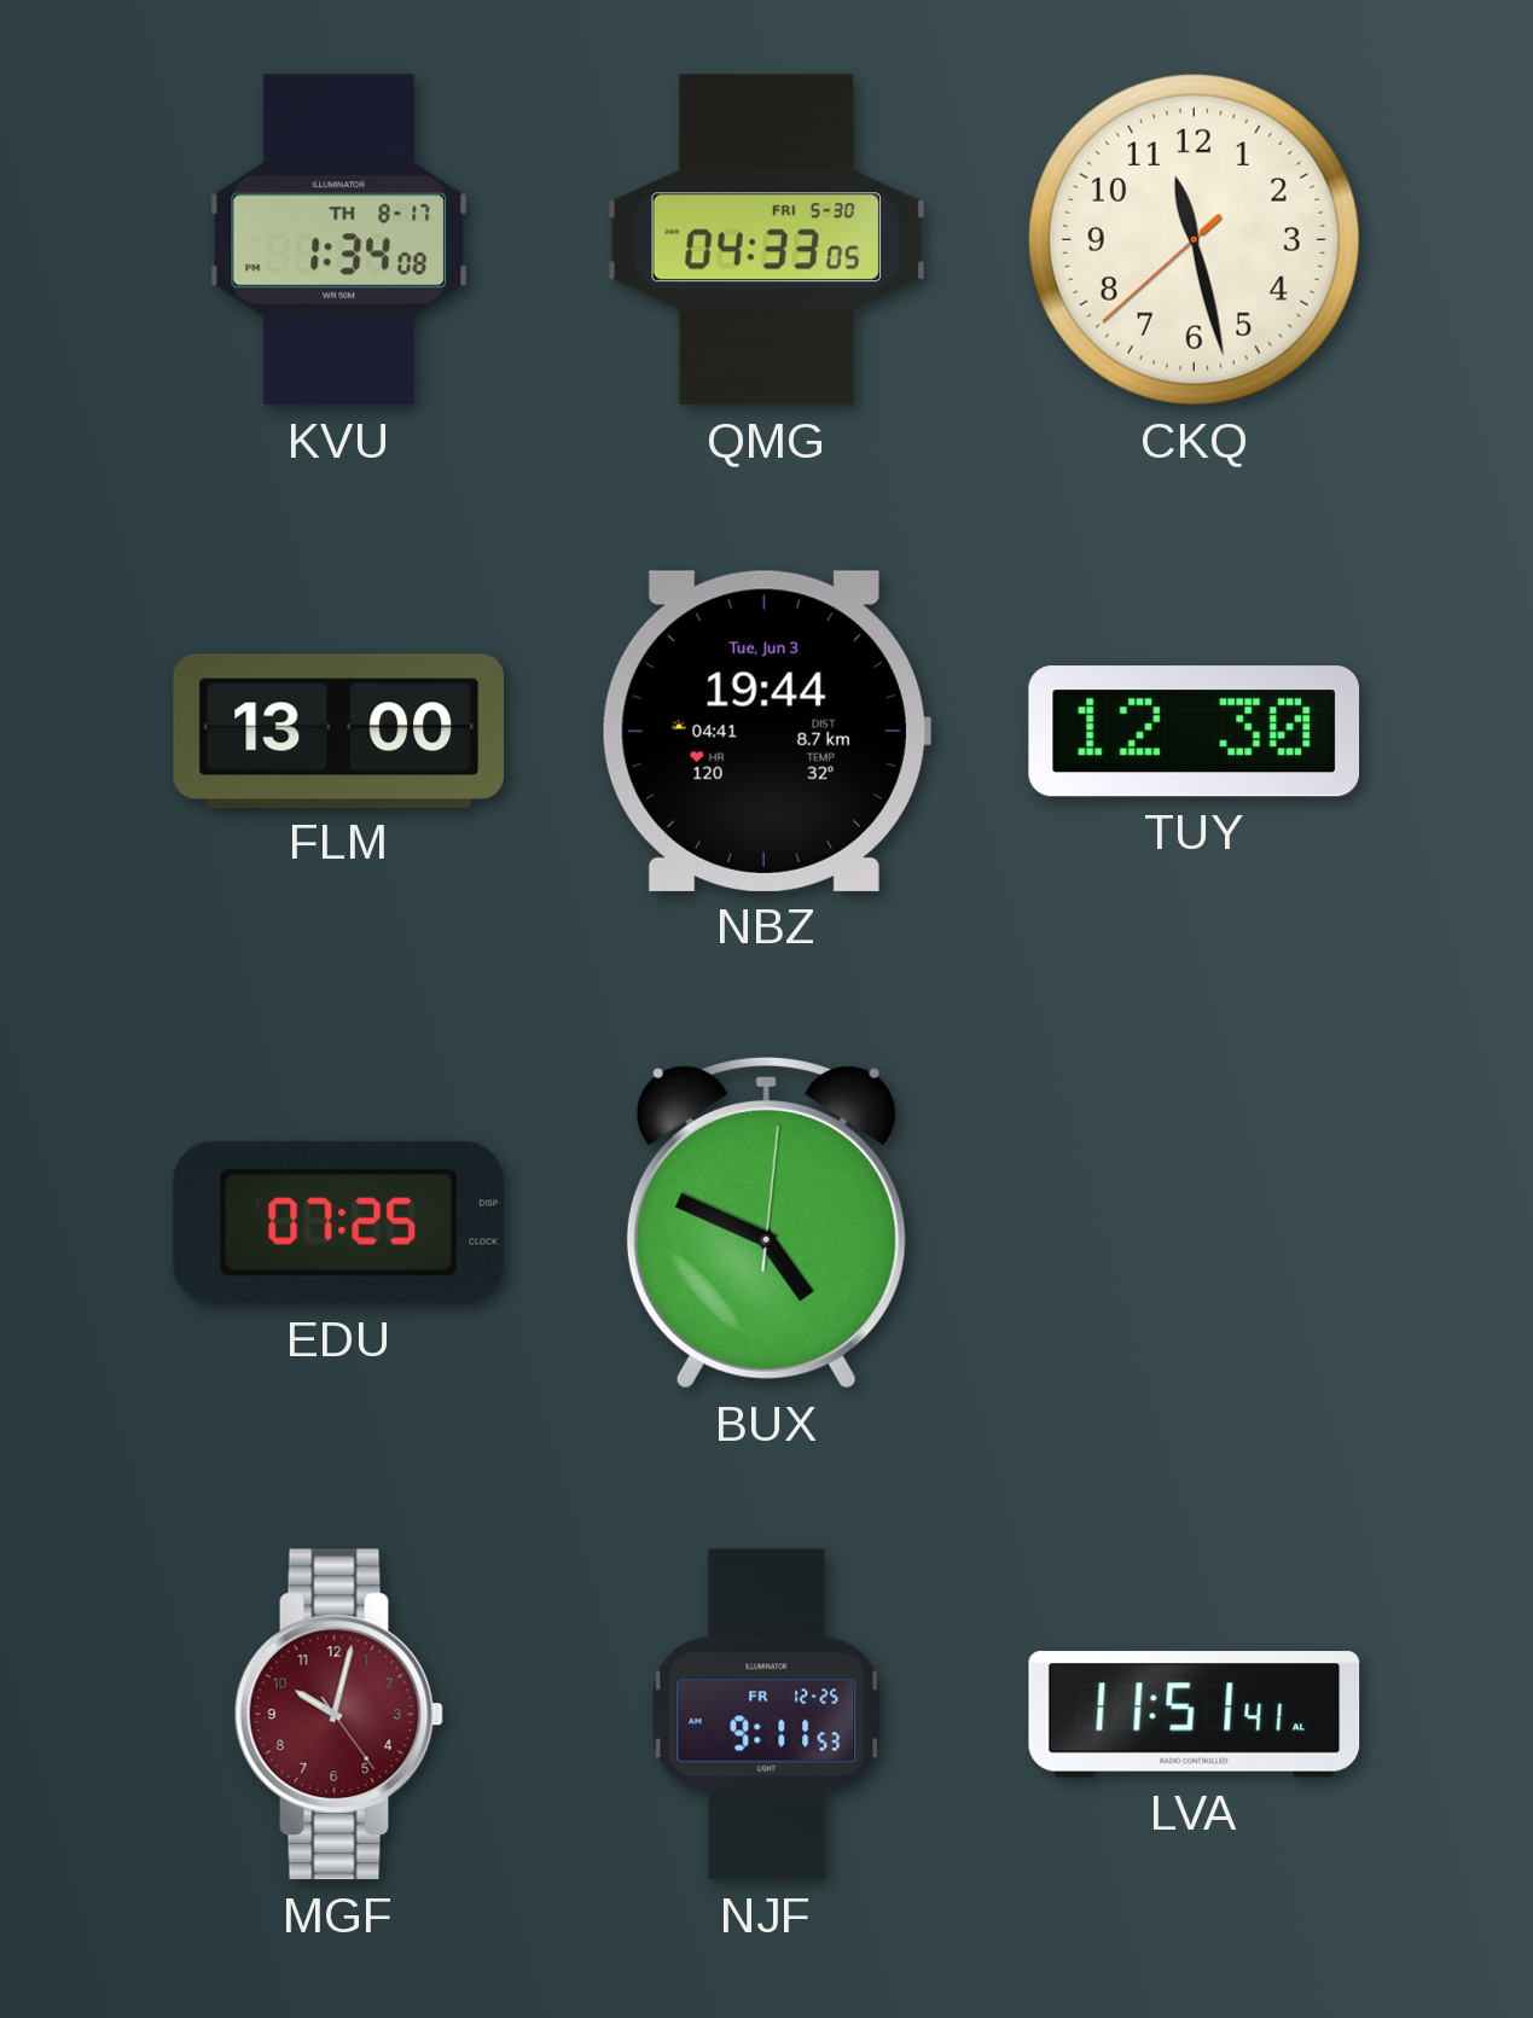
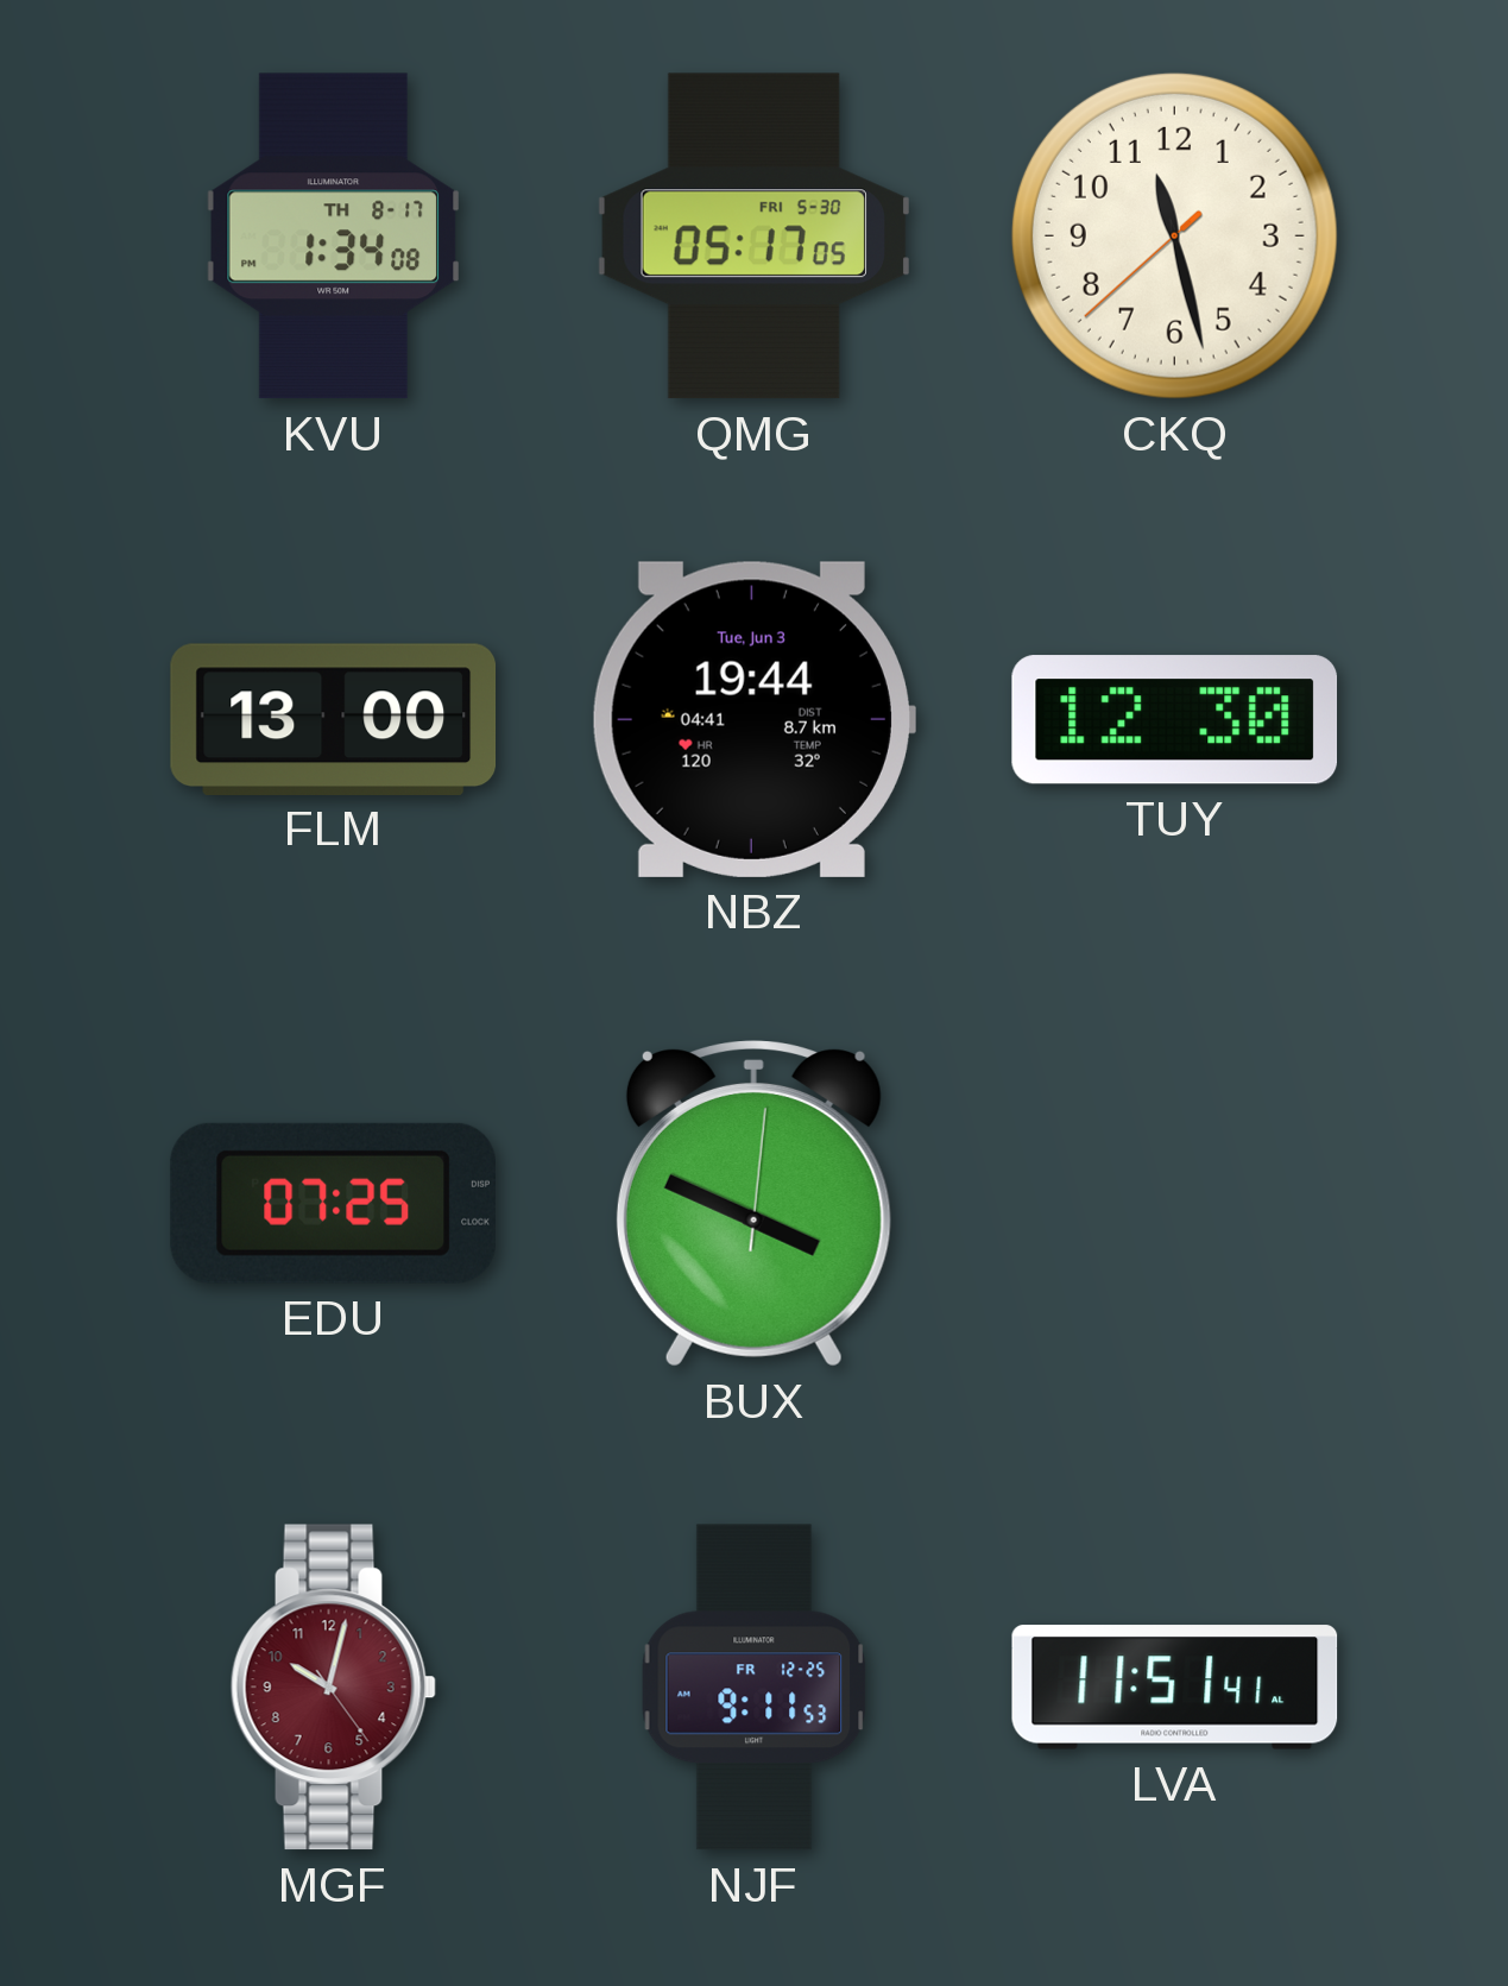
QMG: 04:33 -> 05:17 (753, 237)
BUX: 4:49 -> 3:49 (753, 1204)
